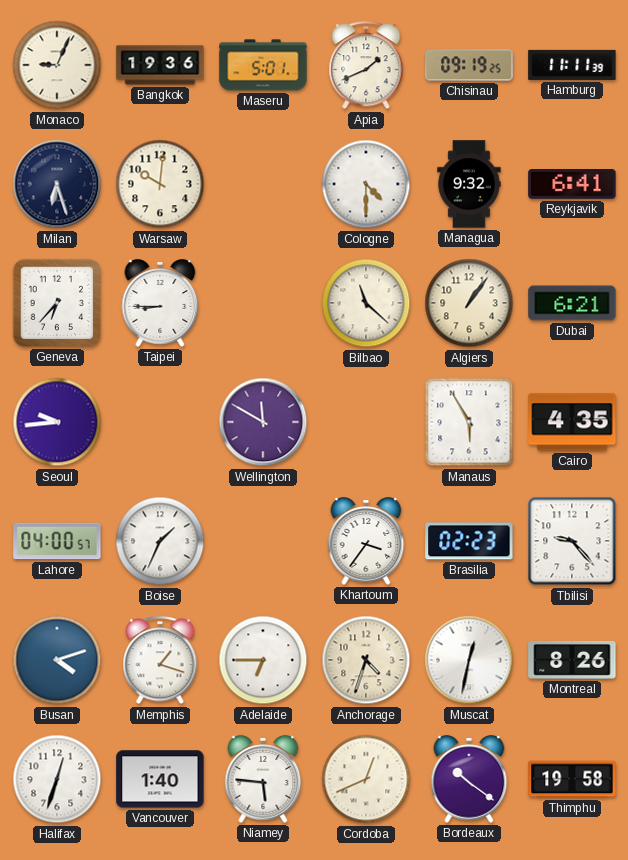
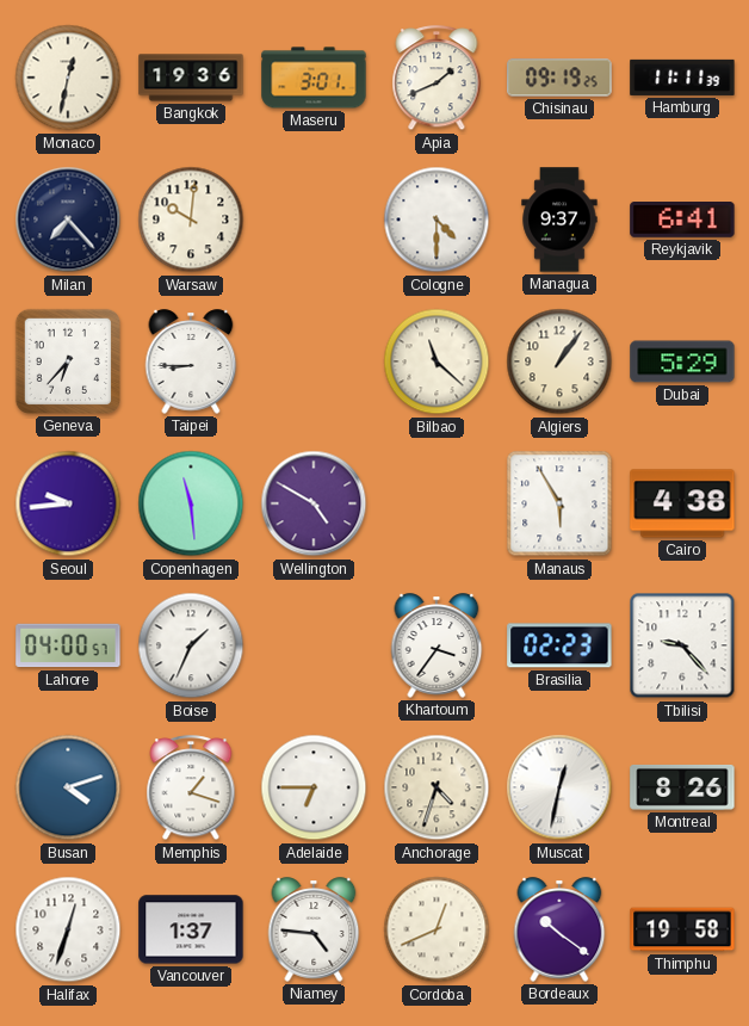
Monaco: 9:04 -> 12:32 (68, 78)
Maseru: 5:01 -> 3:01 (314, 78)
Milan: 6:27 -> 7:23 (68, 220)
Managua: 9:32 -> 9:37 (559, 220)
Dubai: 6:21 -> 5:29 (682, 361)
Copenhagen: none -> 11:29 (191, 503)
Wellington: 11:50 -> 4:50 (314, 503)
Cairo: 4:35 -> 4:38 (682, 503)
Vancouver: 1:40 -> 1:37 (191, 929)
Niamey: 5:46 -> 4:46 (314, 929)
